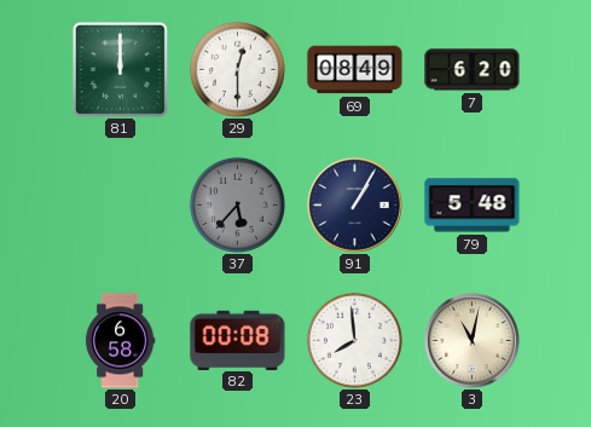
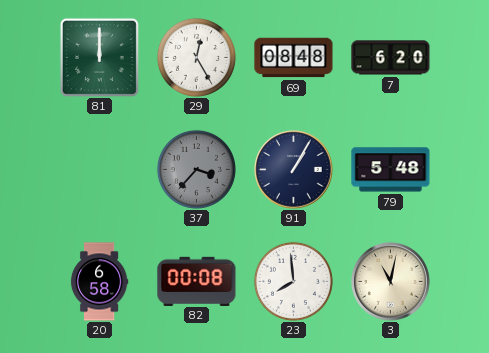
29: 12:30 -> 12:25 (196, 57)
69: 08:49 -> 08:48 (294, 58)
37: 5:37 -> 3:37 (196, 169)
